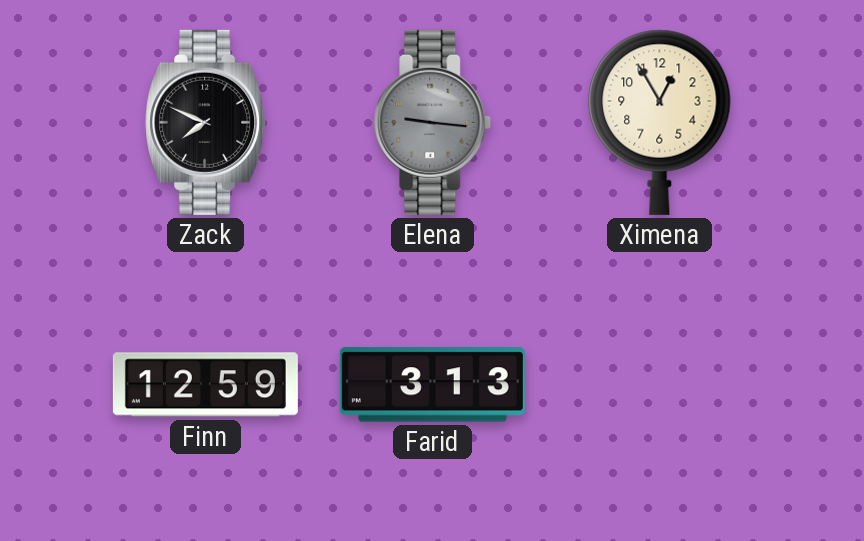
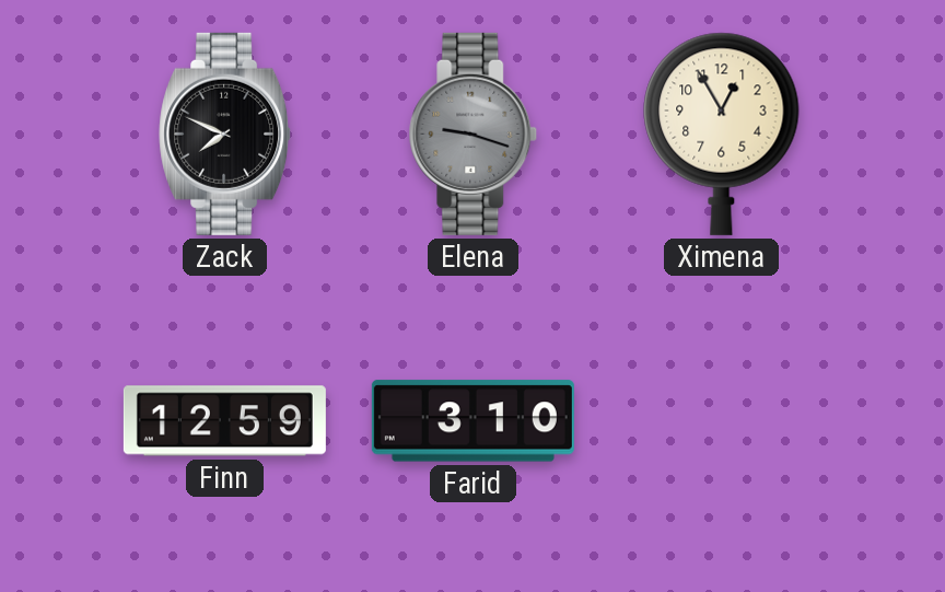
Elena: 9:16 -> 9:18 (474, 134)
Farid: 3:13 -> 3:10 (472, 421)
